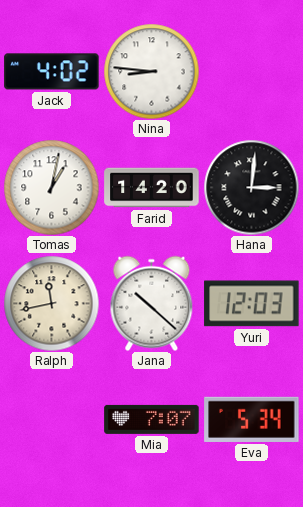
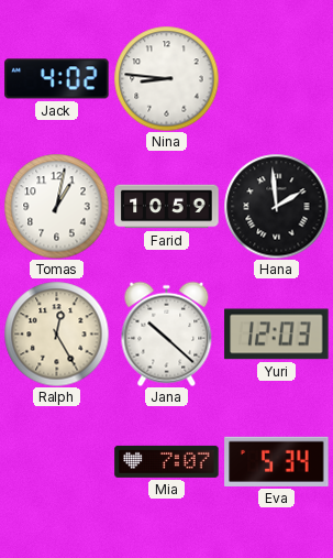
Farid: 14:20 -> 10:59 (167, 207)
Hana: 3:01 -> 1:59 (276, 206)
Ralph: 11:43 -> 12:25 (56, 333)
